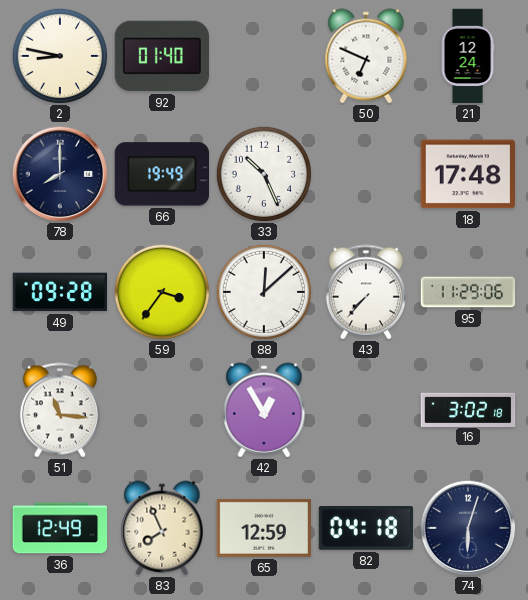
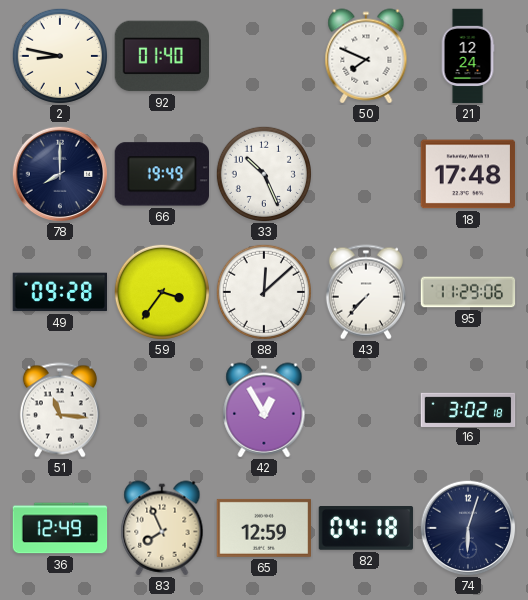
50: 6:49 -> 7:49 (366, 56)
